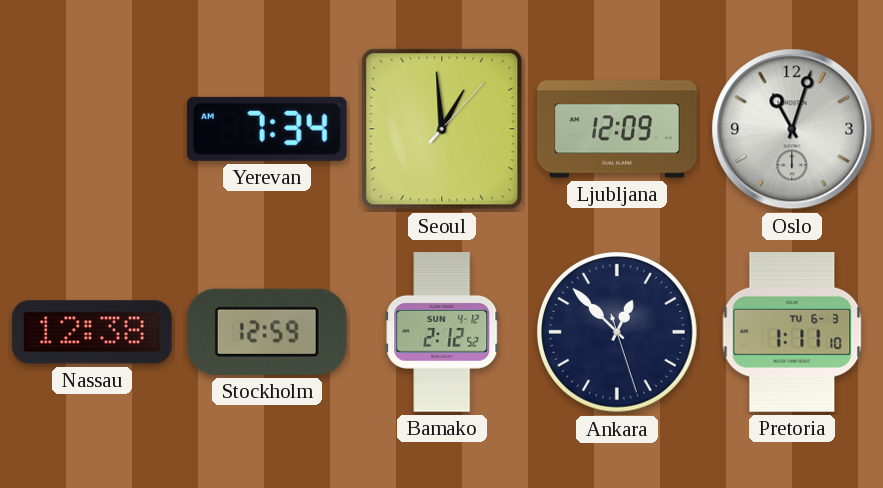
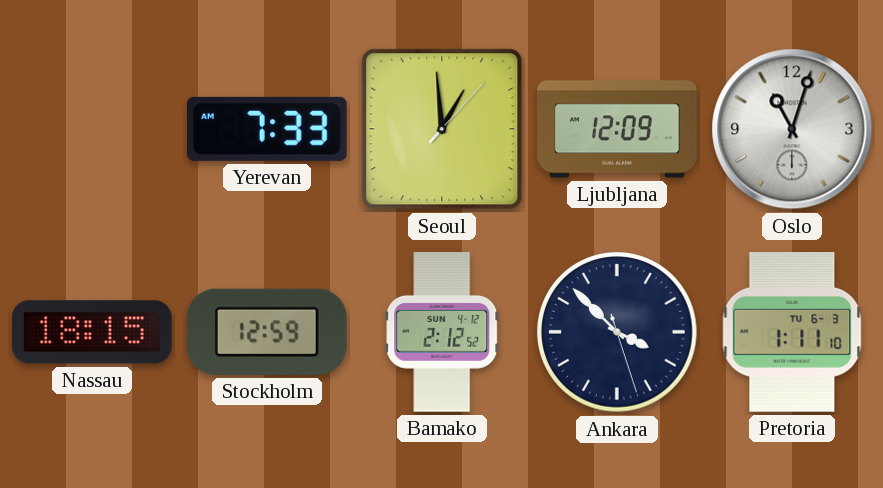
Yerevan: 7:34 -> 7:33 (267, 129)
Nassau: 12:38 -> 18:15 (92, 332)
Ankara: 12:52 -> 3:52 (618, 333)
